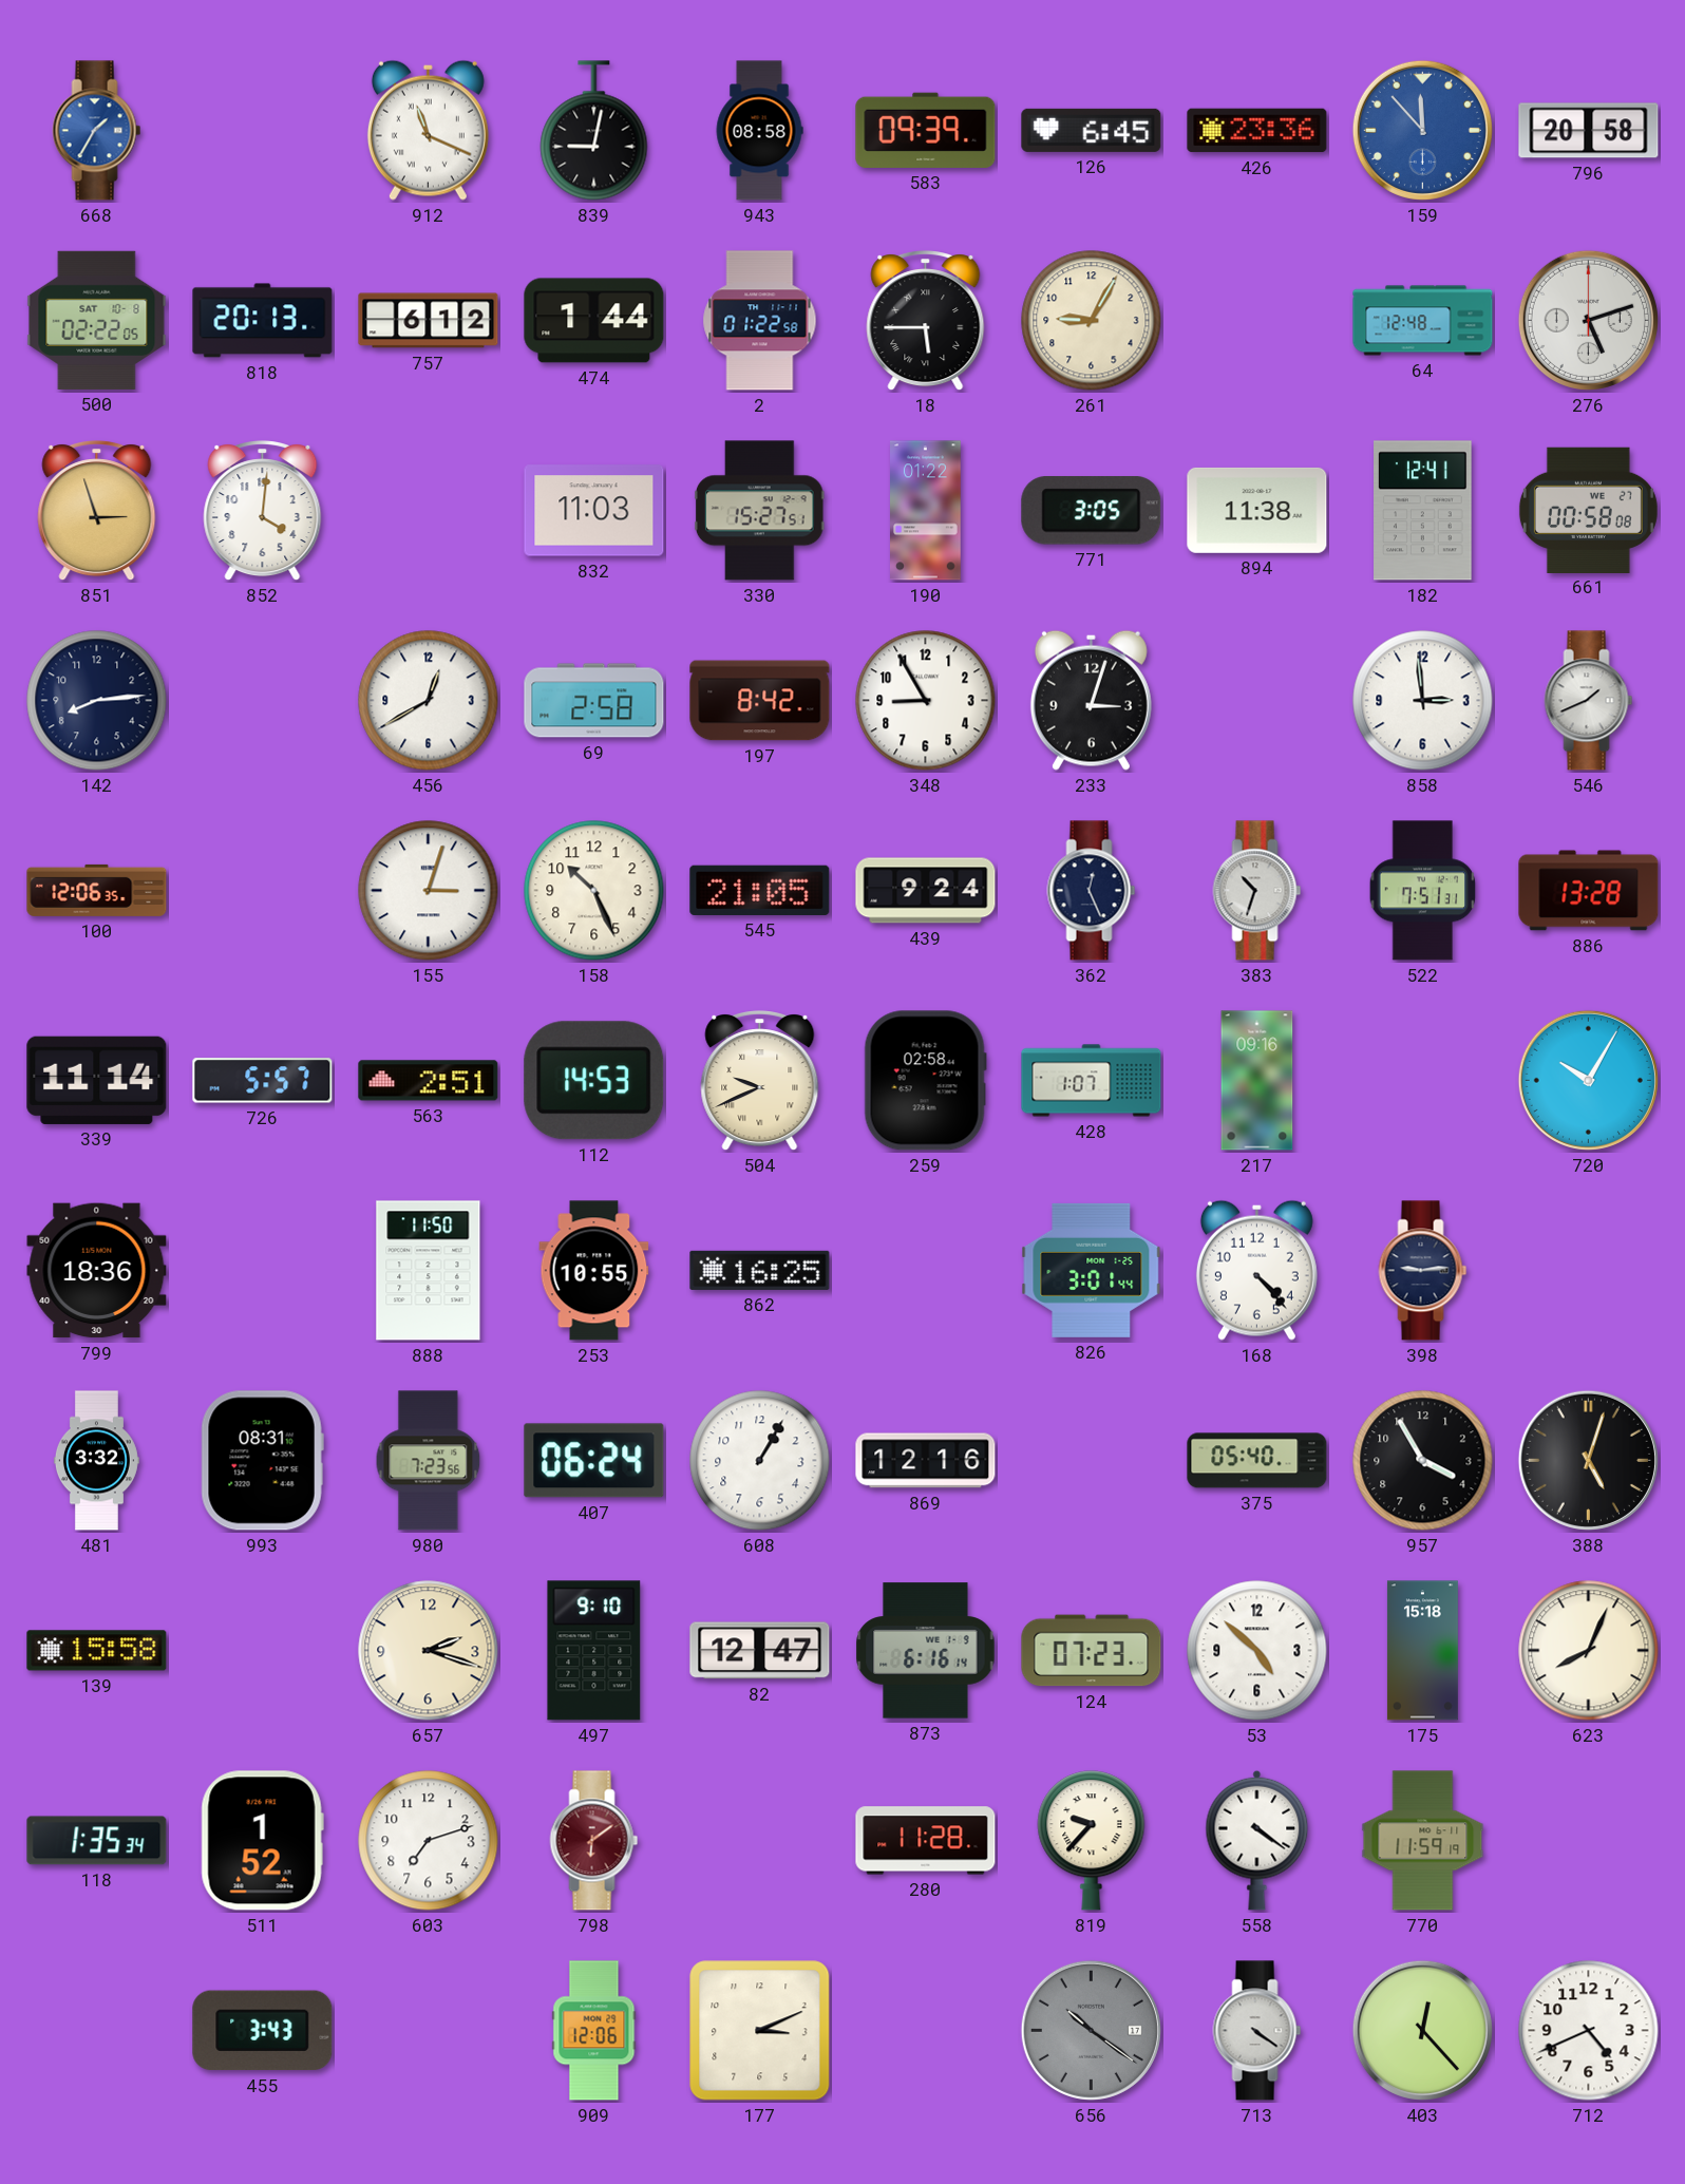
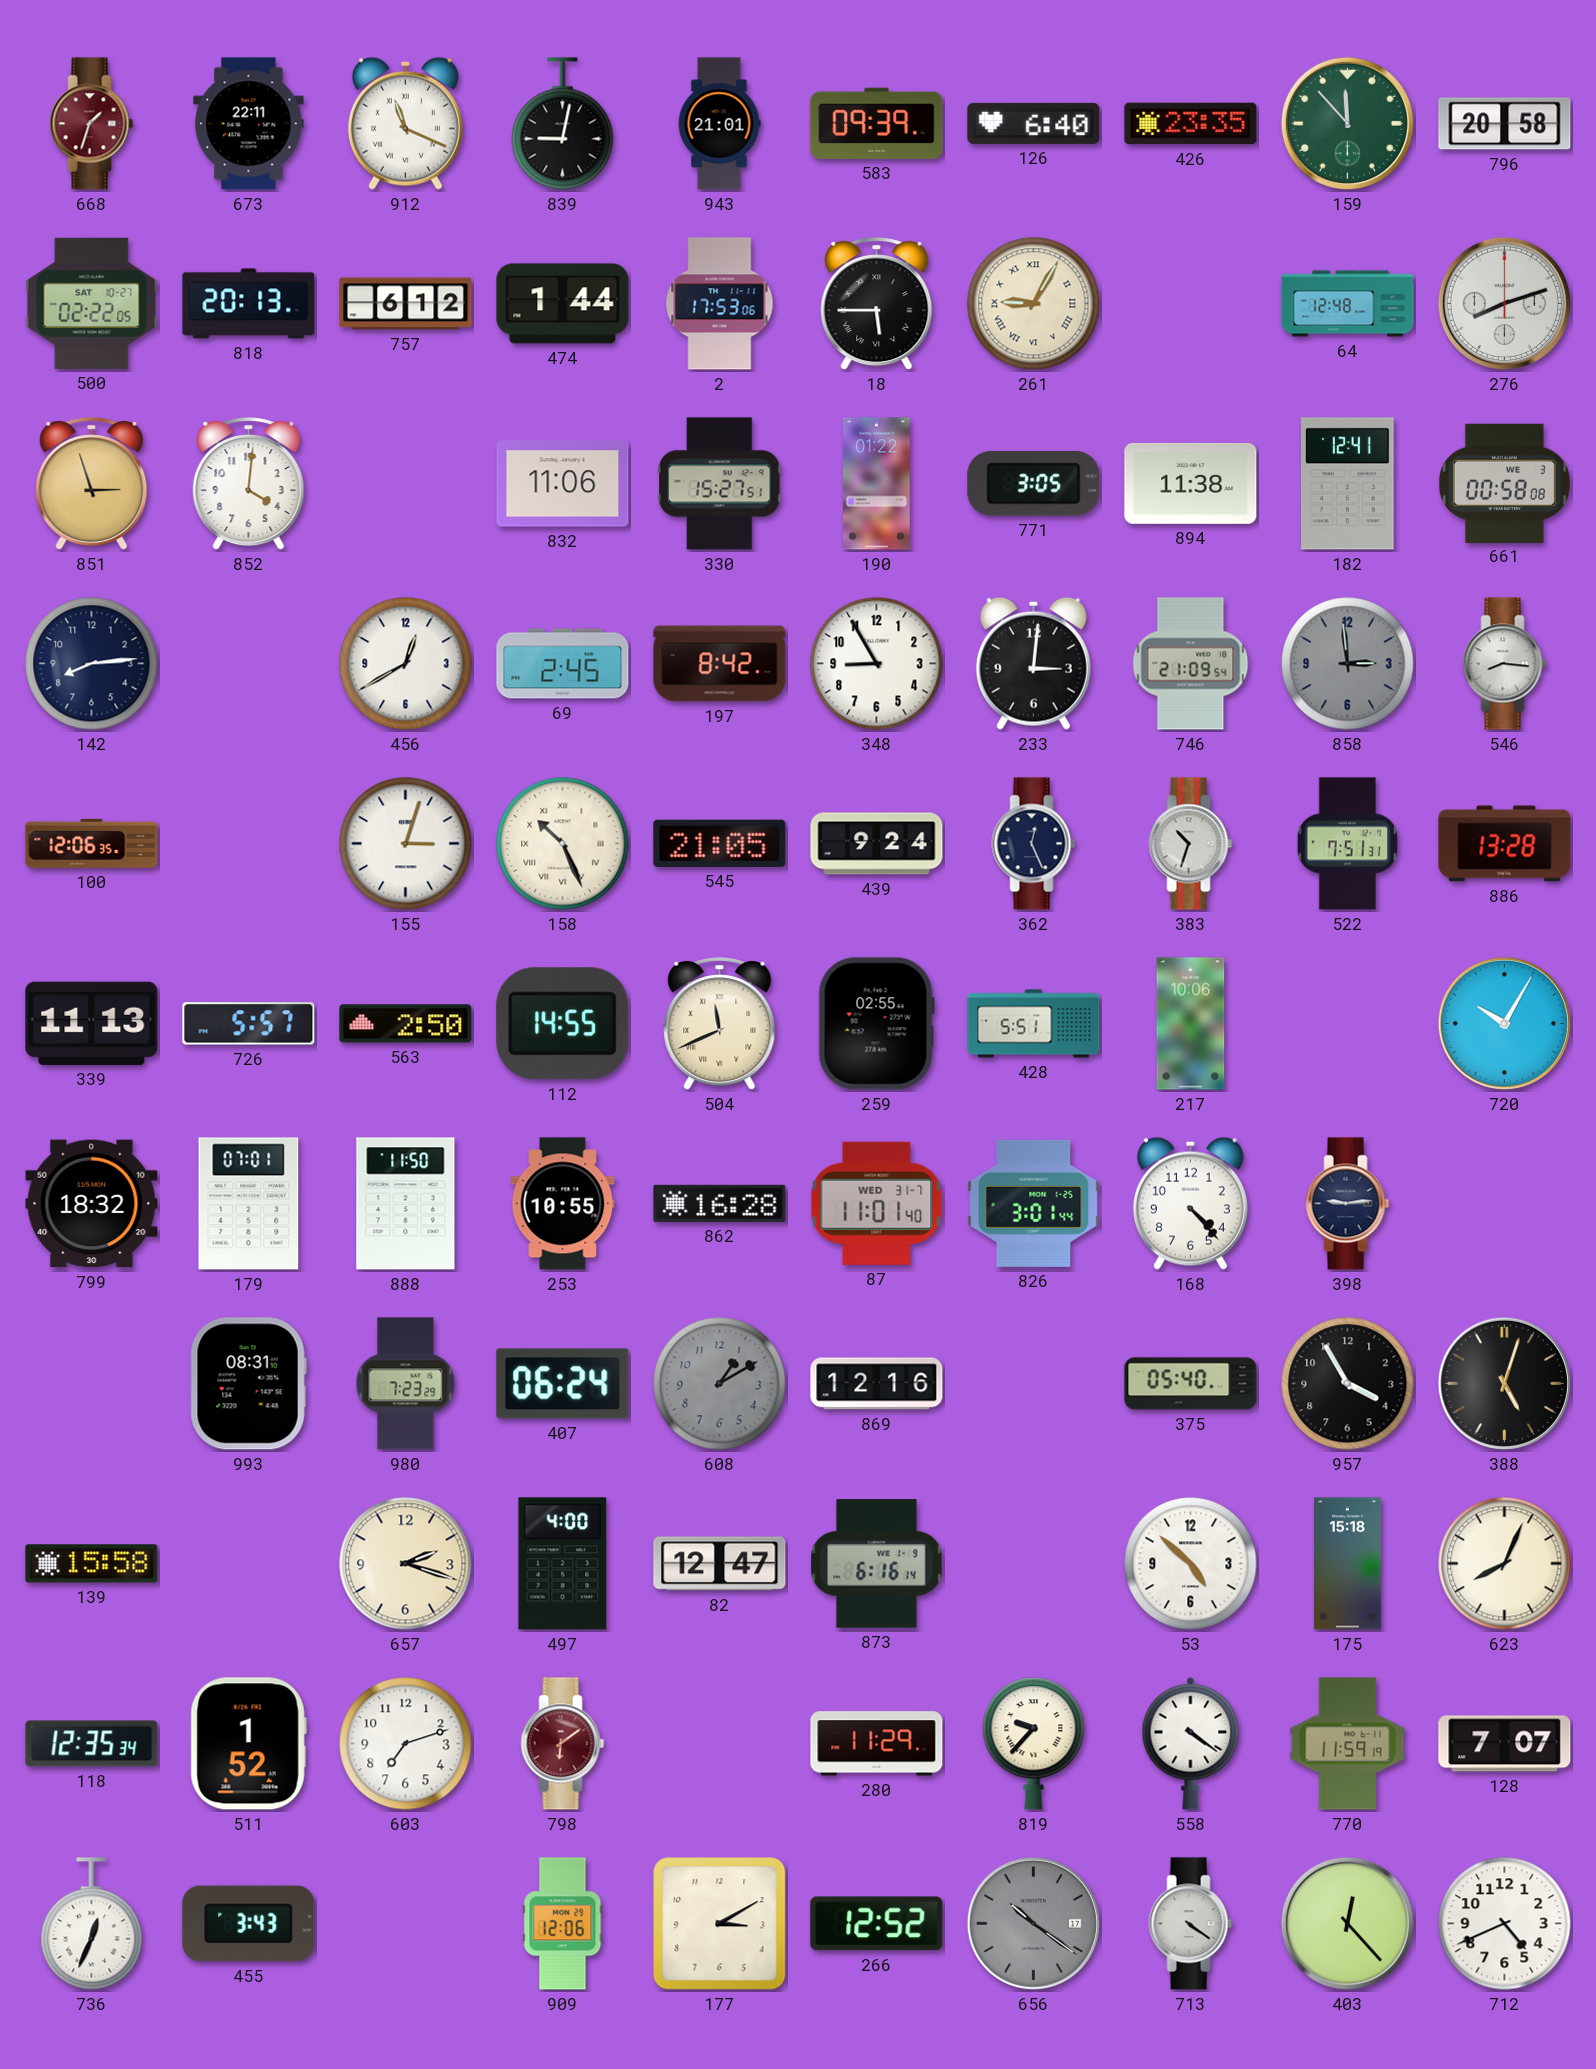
668: 1:35 -> 1:33 (92, 124)
668 dial: blue -> burgundy (92, 124)
673: none -> 22:11 (249, 124)
943: 08:58 -> 21:01 (719, 124)
126: 6:45 -> 6:40 (1034, 123)
426: 23:36 -> 23:35 (1191, 124)
159 dial: blue -> green (1347, 123)
500 date: SAT 10-8 -> SAT 10-27 (92, 303)
2: 01:22 -> 17:53 (720, 304)
261 numerals: Arabic -> Roman (1034, 304)
276: 5:12 -> 8:12 (1504, 303)
832: 11:03 -> 11:06 (563, 484)
661 date: WE 27 -> WE 3 (1504, 483)
69: 2:58 -> 2:45 (563, 664)
233: 3:03 -> 3:01 (1033, 663)
746: none -> 21:09 (1191, 664)
858 dial: white -> grey (1348, 664)
546: 1:41 -> 8:16 (1505, 664)
158 numerals: Arabic -> Roman (563, 844)
339: 11:14 -> 11:13 (92, 1023)
563: 2:51 -> 2:50 (406, 1024)
112: 14:53 -> 14:55 (563, 1024)
504: 9:41 -> 11:41 (720, 1025)
259: 02:58 -> 02:55 (876, 1024)
428: 1:07 -> 5:51 (1034, 1024)
217: 09:16 -> 10:06 (1191, 1024)
799: 18:36 -> 18:32 (92, 1204)
179: none -> 07:01 (249, 1204)
862: 16:25 -> 16:28 (720, 1203)
87: none -> 11:01 (877, 1203)
481: 3:32 -> none (96, 1461)
980: 7:23:56 -> 7:23:29 (406, 1384)
608: 1:05 -> 1:10 (720, 1384)
608 dial: white -> grey (720, 1384)
497: 9:10 -> 4:00 (563, 1564)
124: 07:23 -> none (1092, 1651)
118: 1:35 -> 12:35 (92, 1744)
280: 11:28 -> 11:29 (877, 1744)
128: none -> 7:07 (1505, 1744)
736: none -> 12:34 (92, 1924)
177: 3:11 -> 3:10 (720, 1924)
266: none -> 12:52 (877, 1924)
